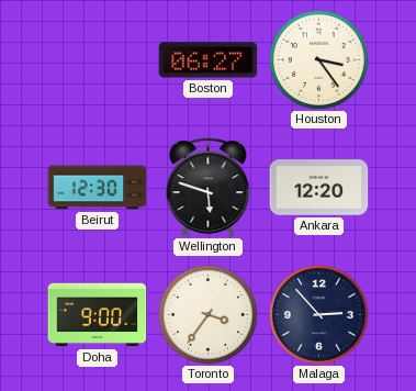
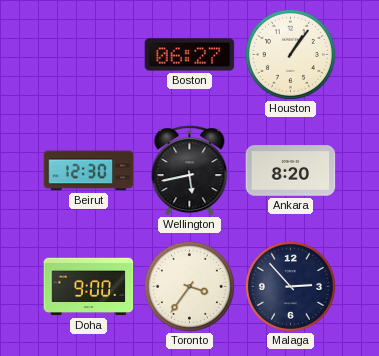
Houston: 3:24 -> 1:06 (290, 54)
Wellington: 5:48 -> 5:43 (190, 171)
Ankara: 12:20 -> 8:20 (291, 171)
